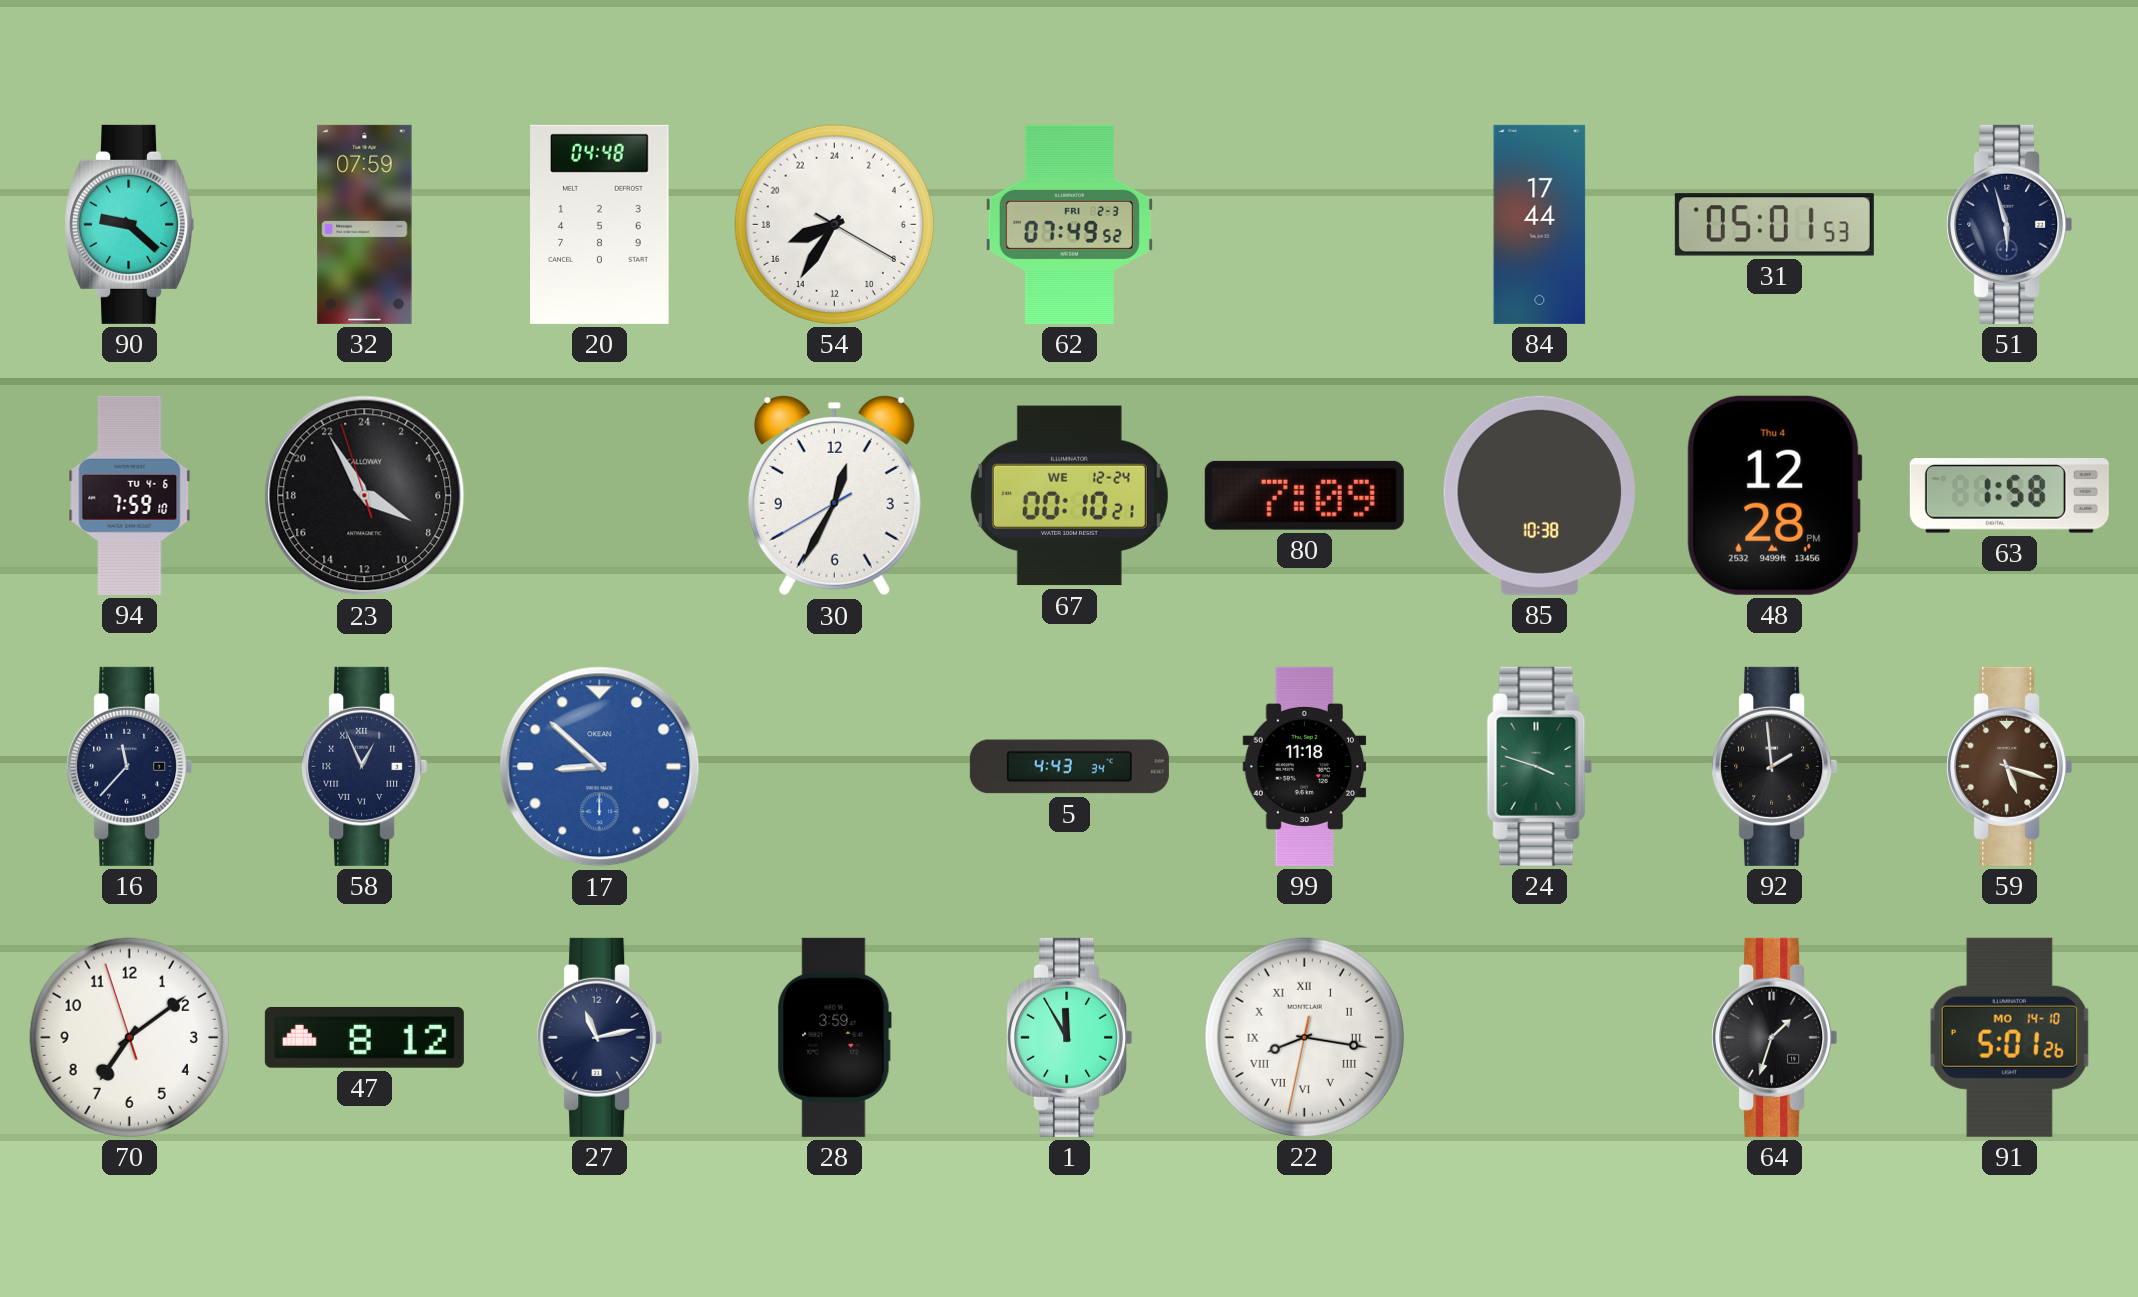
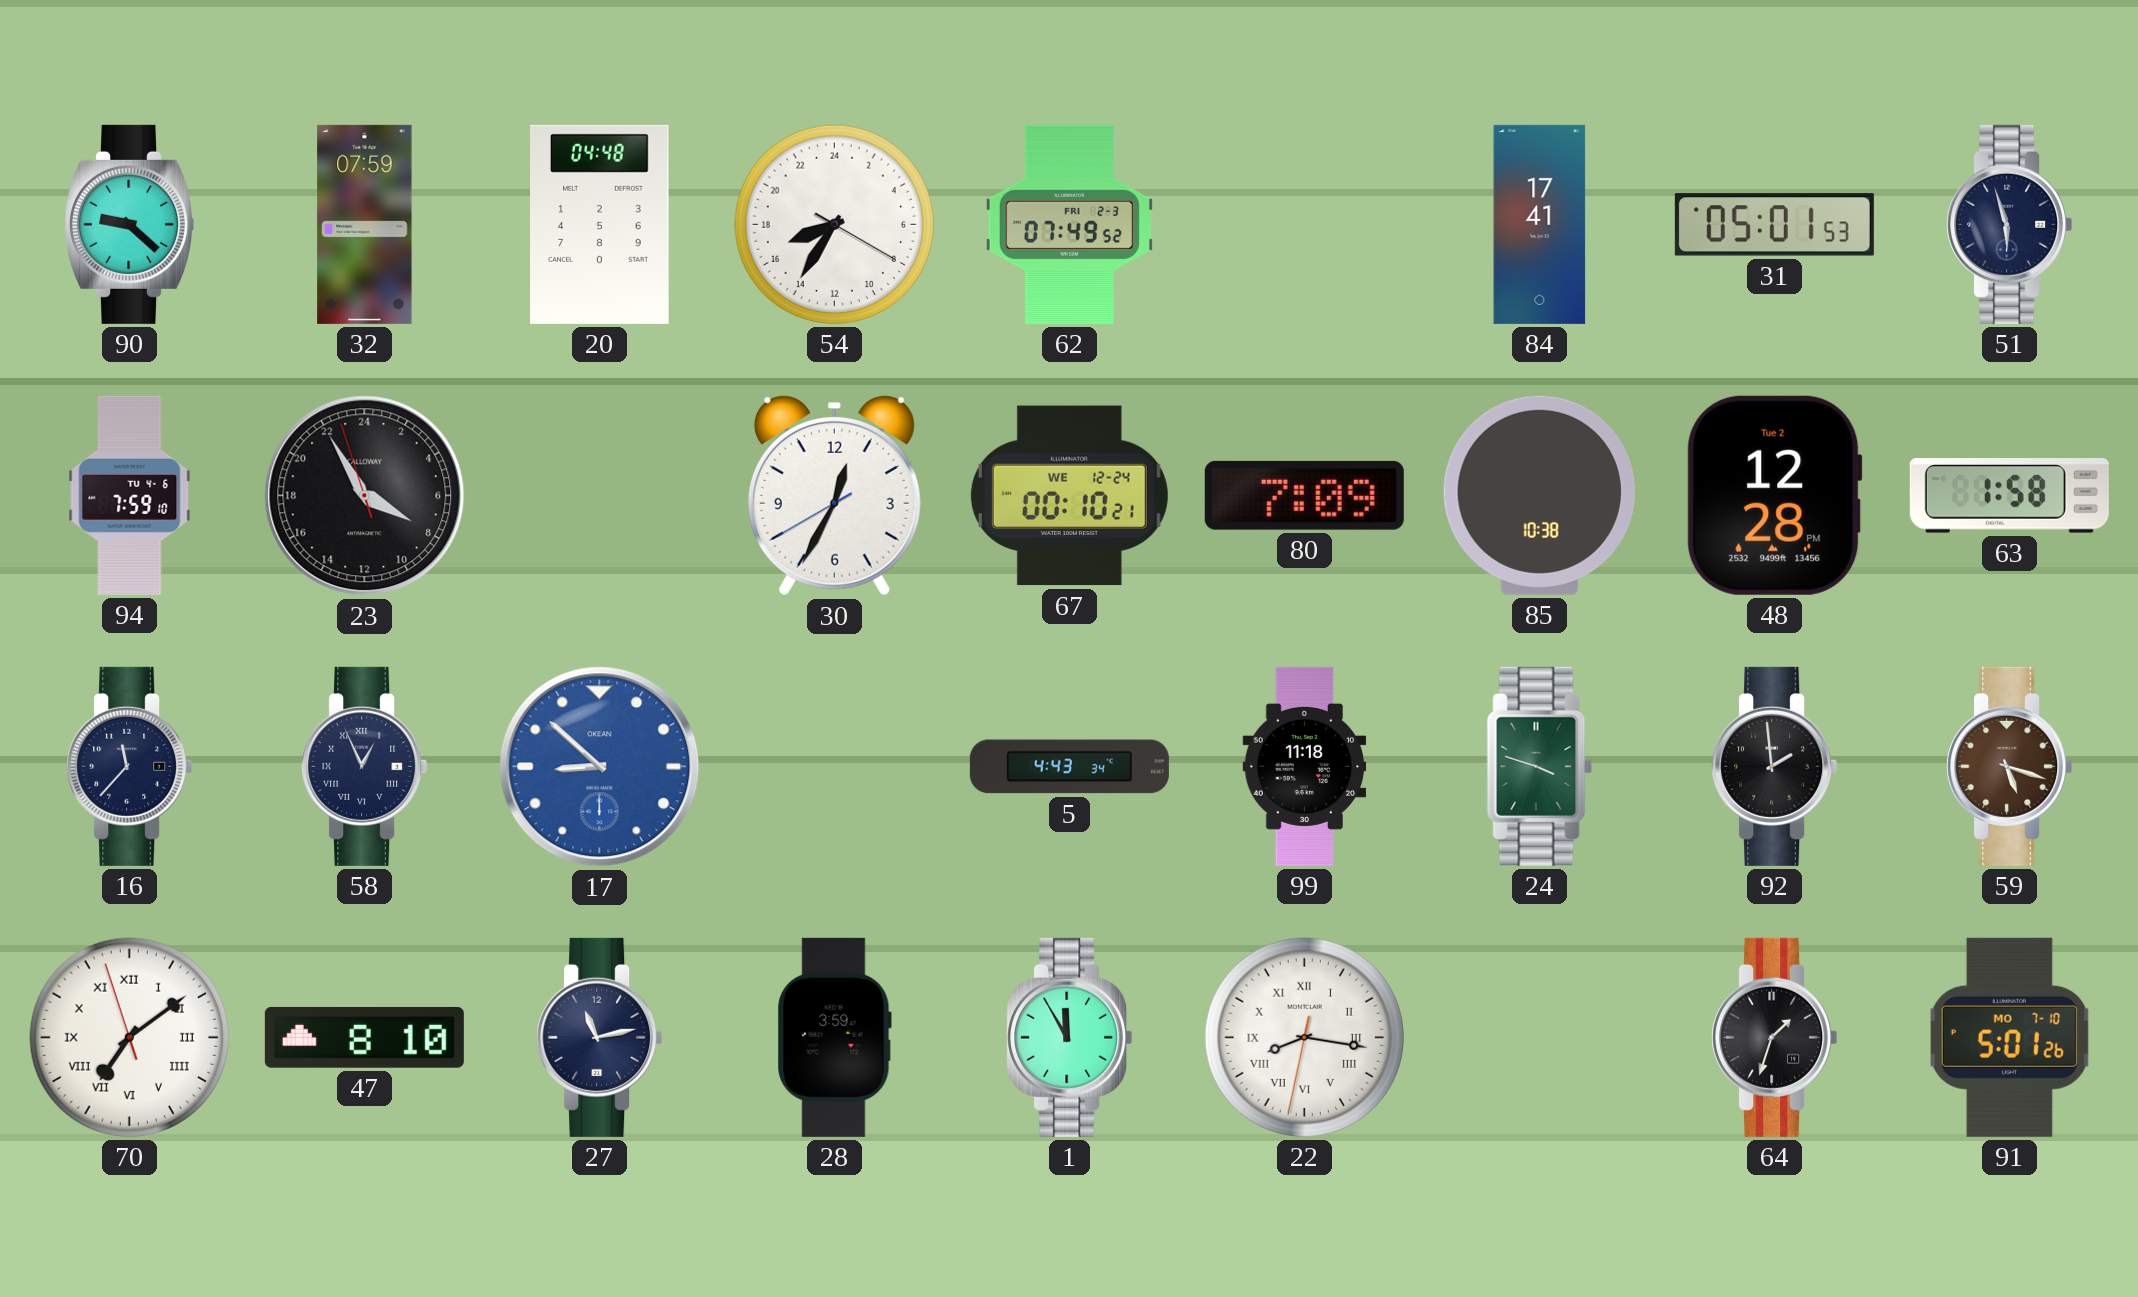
84: 17:44 -> 17:41 (1540, 224)
48 date: Thu 4 -> Tue 2 (1774, 495)
70 numerals: Arabic -> Roman (129, 1037)
47: 8:12 -> 8:10 (364, 1037)
91 date: MO 14-10 -> MO 7-10 (2009, 1037)
